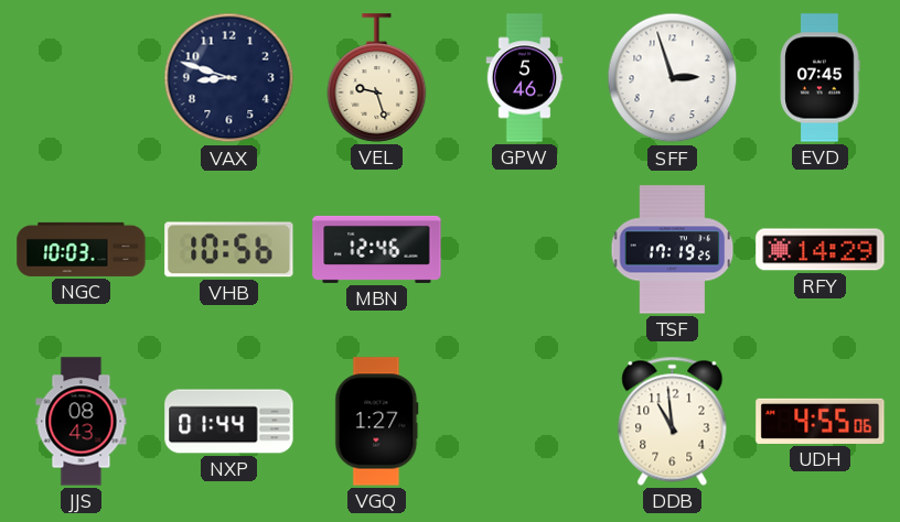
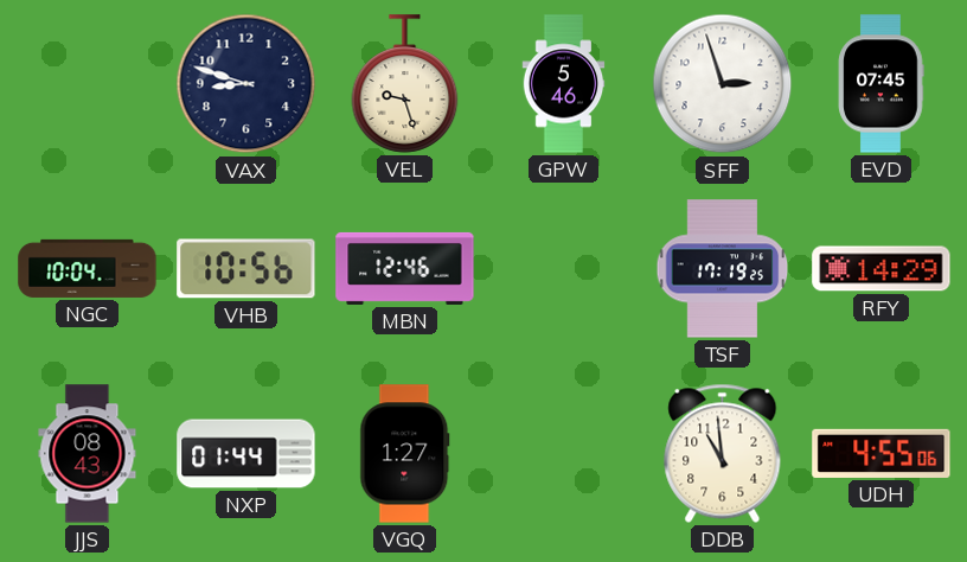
NGC: 10:03 -> 10:04 (88, 268)
